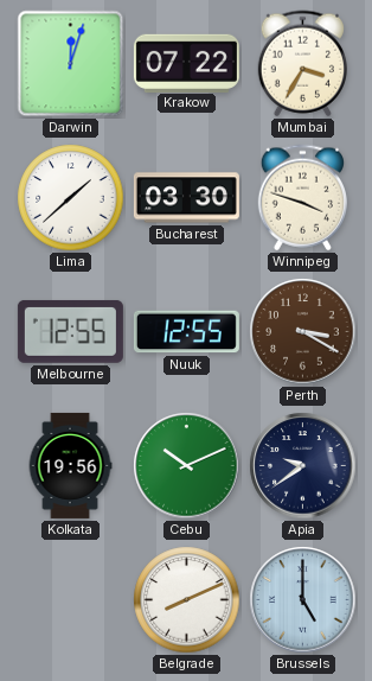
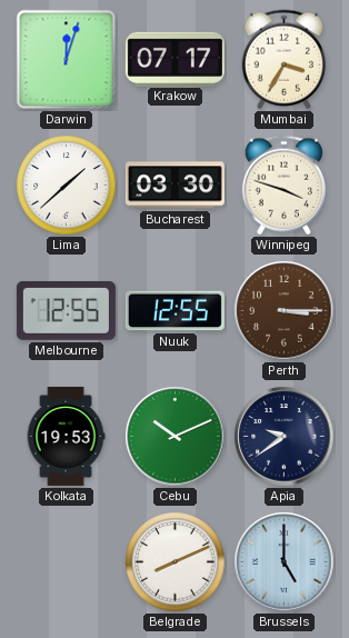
Krakow: 07:22 -> 07:17 (174, 59)
Perth: 3:20 -> 3:15 (285, 311)
Kolkata: 19:56 -> 19:53 (66, 436)
